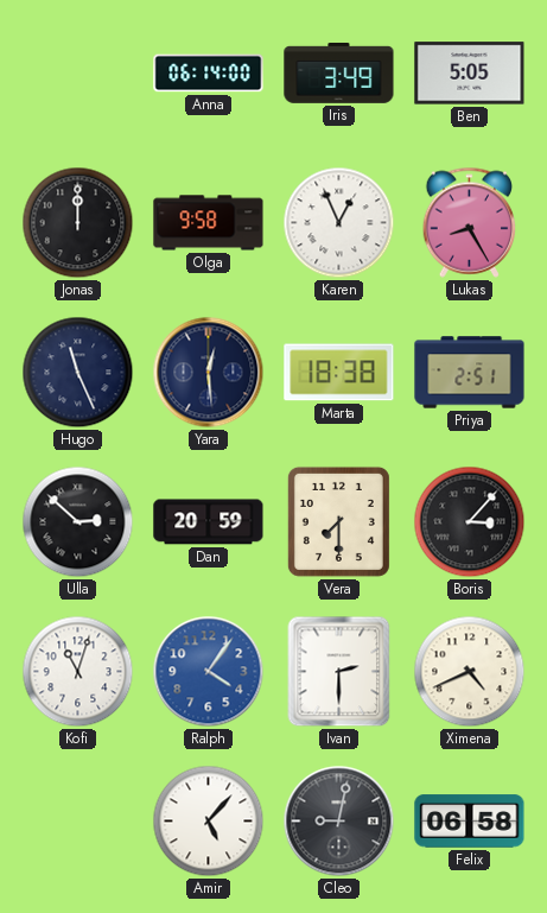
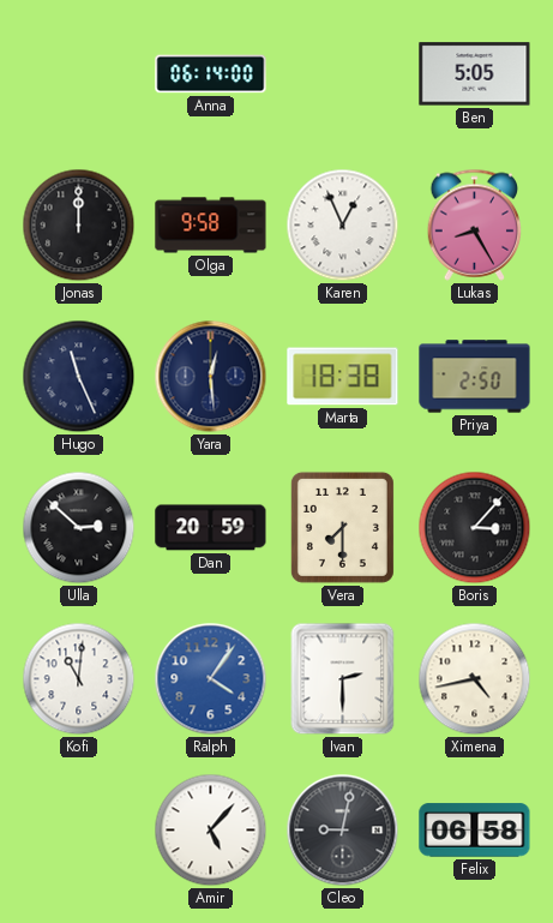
Iris: 3:49 -> none (339, 72)
Priya: 2:51 -> 2:50 (475, 377)
Kofi: 11:03 -> 11:01 (79, 679)
Ximena: 4:41 -> 4:43 (475, 679)
